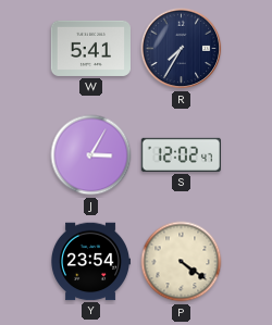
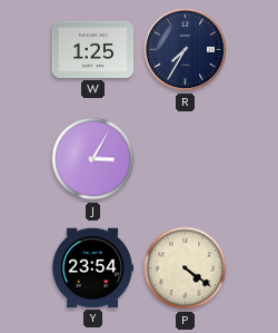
W: 5:41 -> 1:25 (92, 49)
S: 12:02 -> none (181, 154)
